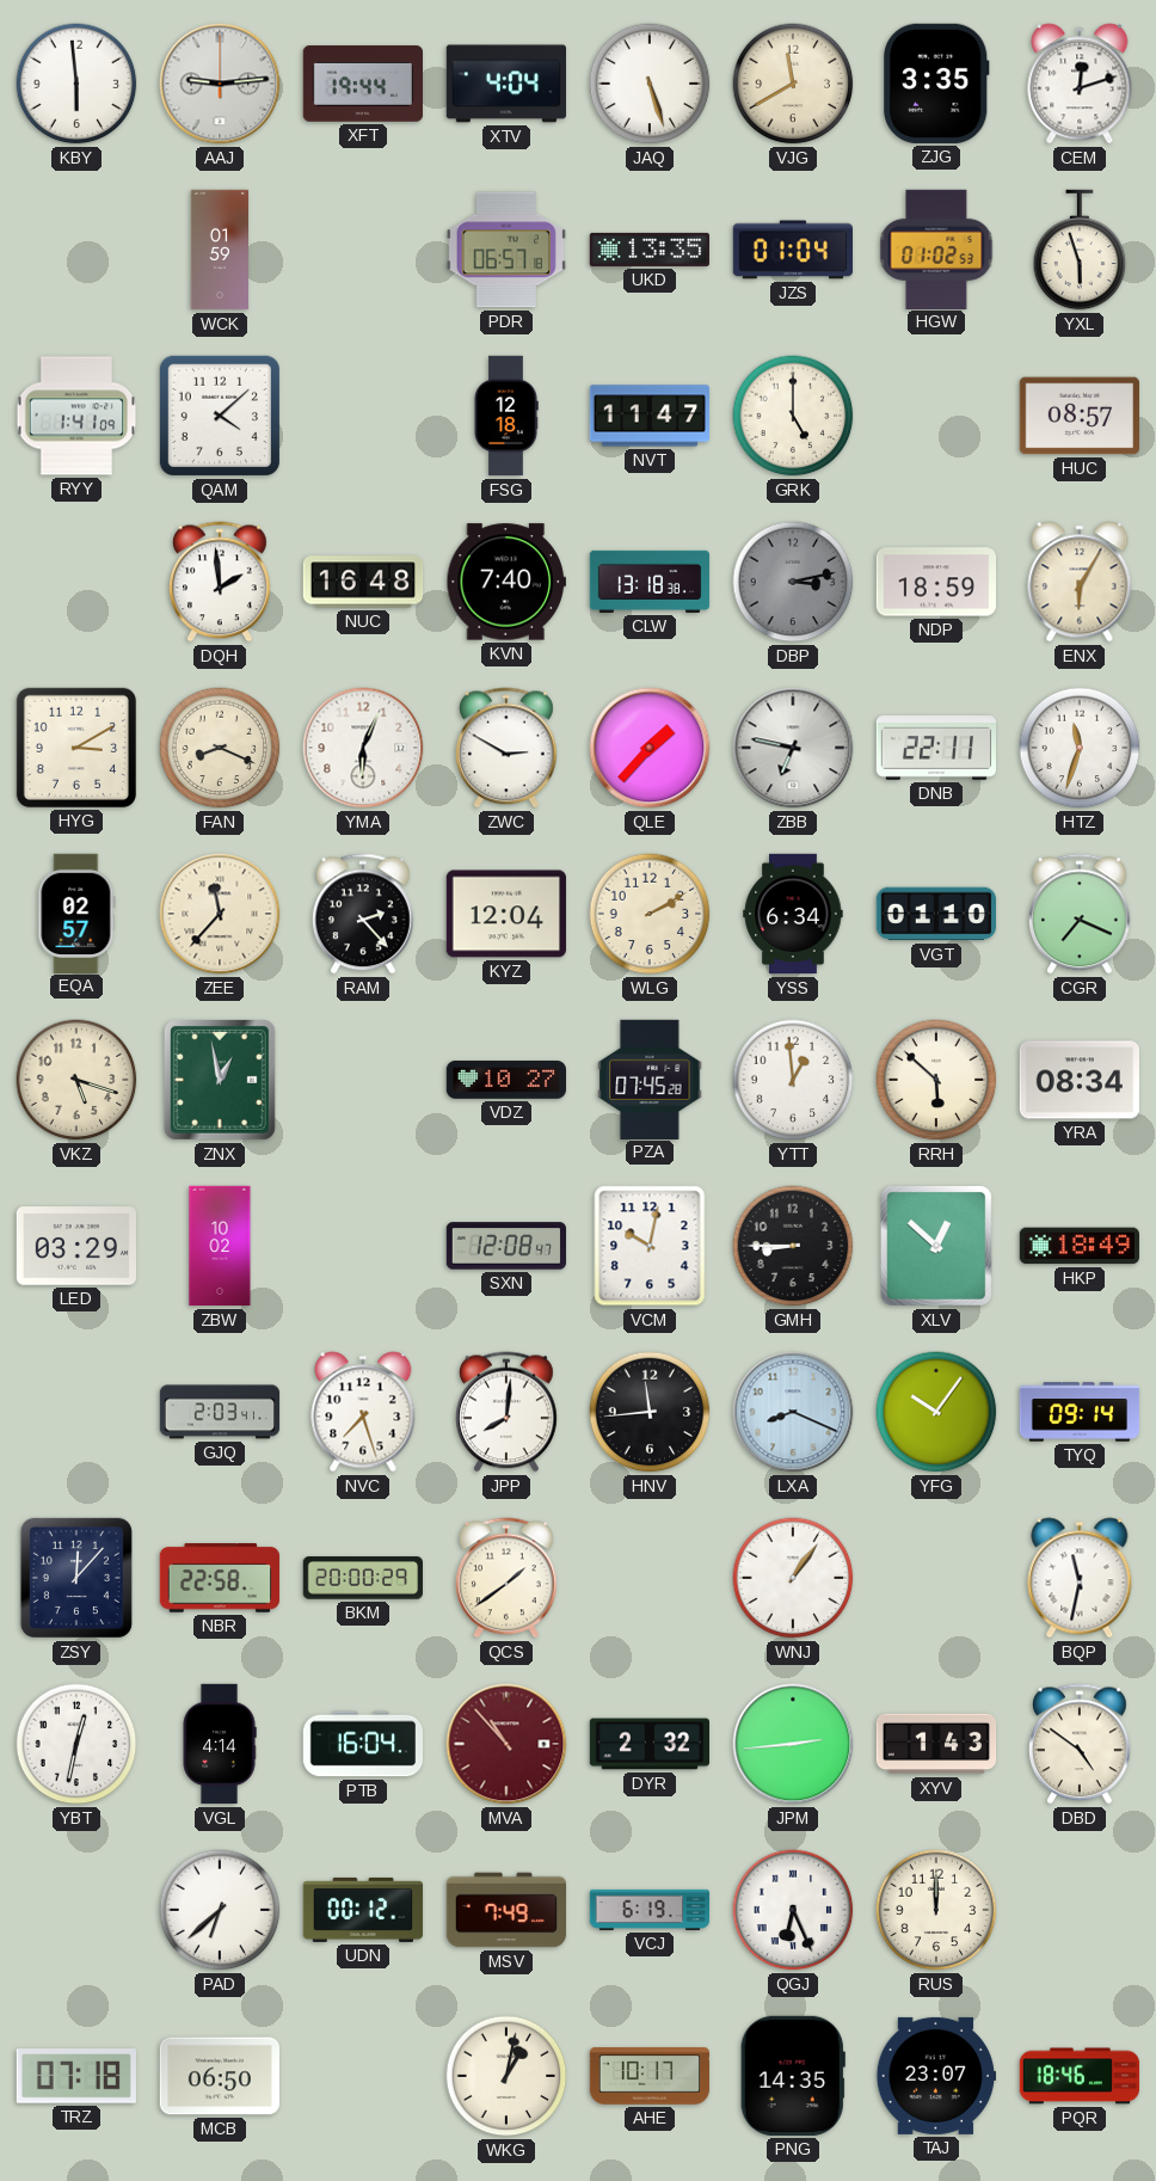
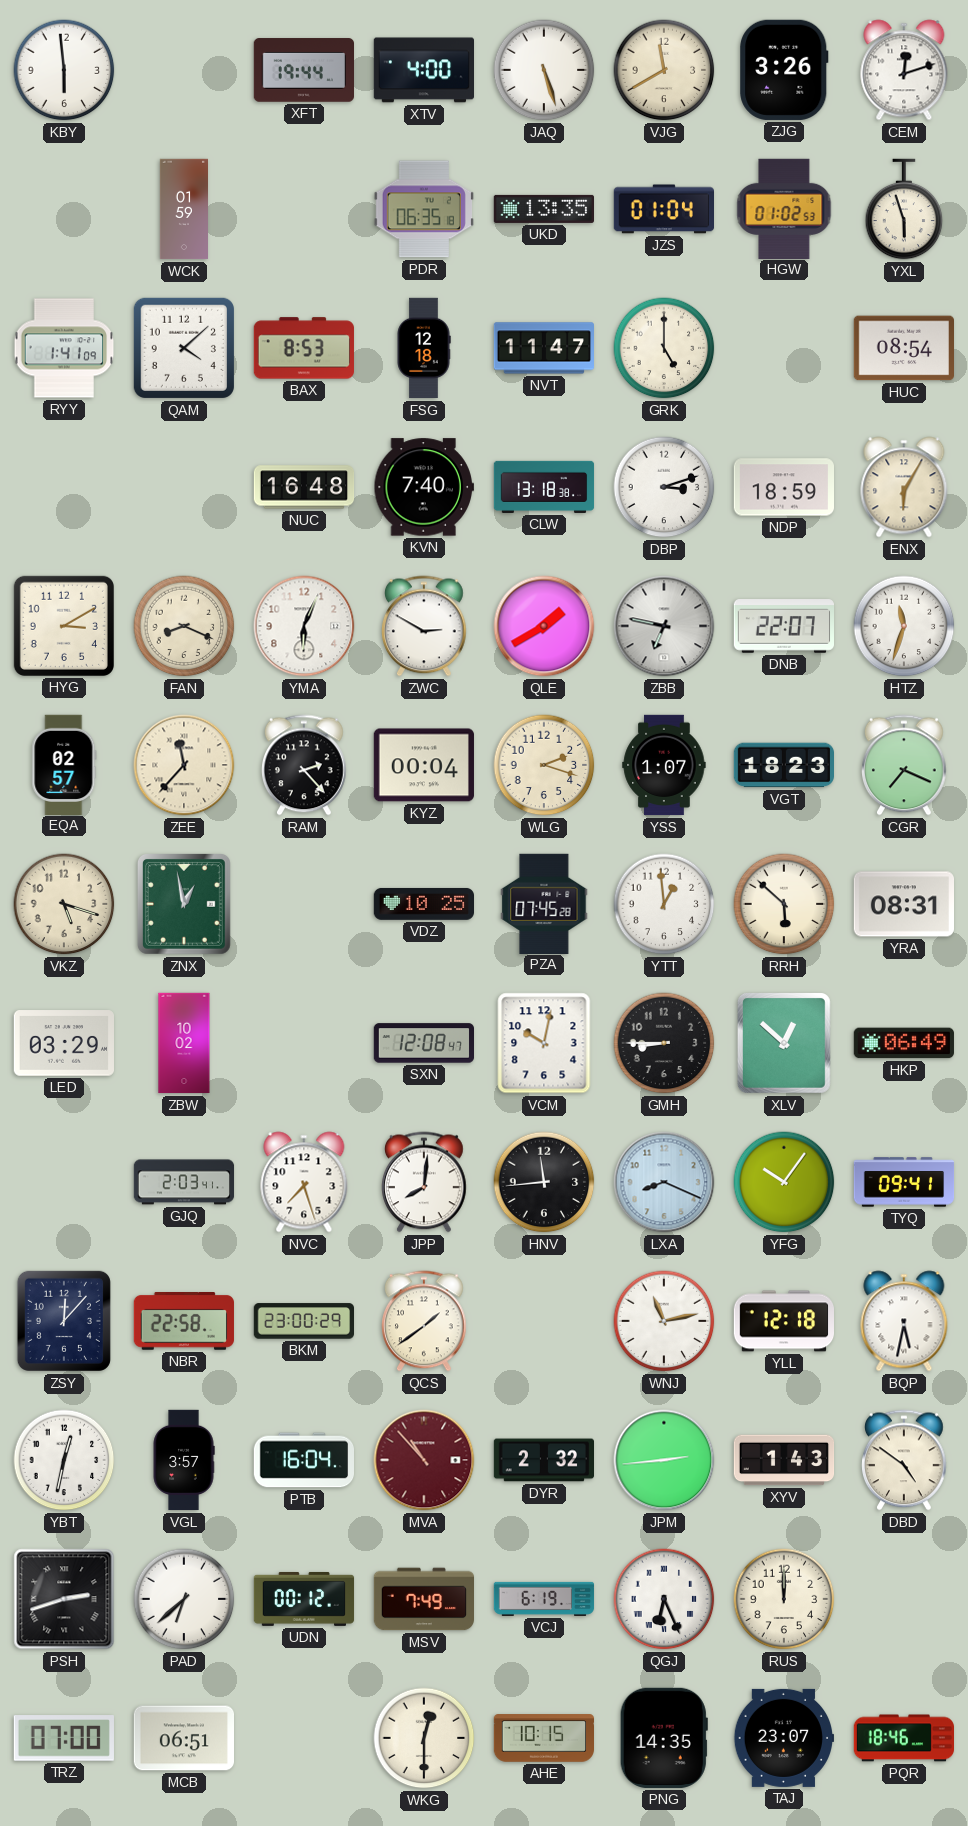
AAJ: 9:14 -> none (220, 84)
XTV: 4:04 -> 4:00 (423, 70)
ZJG: 3:35 -> 3:26 (784, 70)
PDR: 06:57 -> 06:35 (424, 209)
BAX: none -> 8:53 (304, 348)
HUC: 08:57 -> 08:54 (903, 348)
DQH: 1:59 -> none (221, 582)
DBP: 3:13 -> 3:12 (664, 487)
DBP dial: grey -> white (664, 487)
QLE: 1:37 -> 1:40 (544, 626)
DNB: 22:11 -> 22:07 (784, 626)
KYZ: 12:04 -> 00:04 (424, 765)
WLG: 2:10 -> 2:18 (544, 765)
YSS: 6:34 -> 1:07 (664, 765)
VGT: 01:10 -> 18:23 (783, 765)
VDZ: 10:27 -> 10:25 (423, 904)
YRA: 08:34 -> 08:31 (903, 904)
HKP: 18:49 -> 06:49 (903, 1043)
TYQ: 09:14 -> 09:41 (904, 1182)
BKM: 20:00 -> 23:00 (303, 1321)
WNJ: 1:06 -> 11:13 (664, 1321)
YLL: none -> 12:18 (783, 1321)
BQP: 11:32 -> 5:32 (904, 1321)
VGL: 4:14 -> 3:57 (184, 1460)
PSH: none -> 2:42 (64, 1599)
TRZ: 07:18 -> 07:00 (64, 1738)
MCB: 06:50 -> 06:51 (183, 1738)
WKG: 1:02 -> 12:30 (424, 1738)
AHE: 10:17 -> 10:15 (544, 1738)
